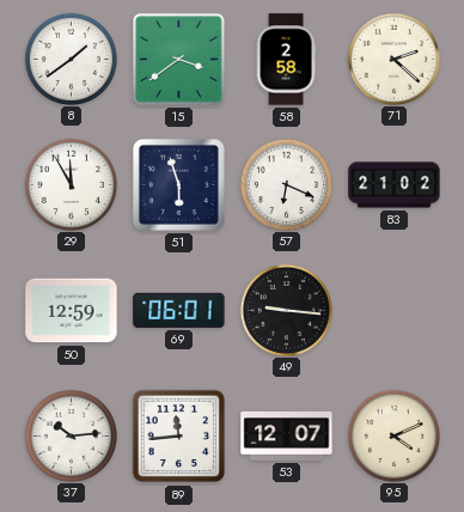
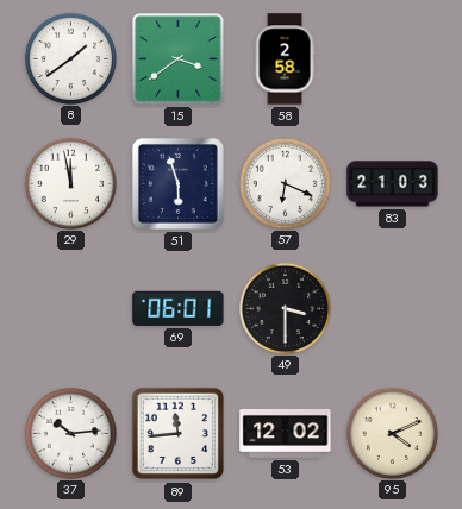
71: 2:22 -> none (393, 59)
29: 11:55 -> 11:58 (70, 183)
83: 21:02 -> 21:03 (393, 184)
50: 12:59 -> none (72, 311)
49: 9:16 -> 3:30 (285, 308)
53: 12:07 -> 12:02 (286, 434)
